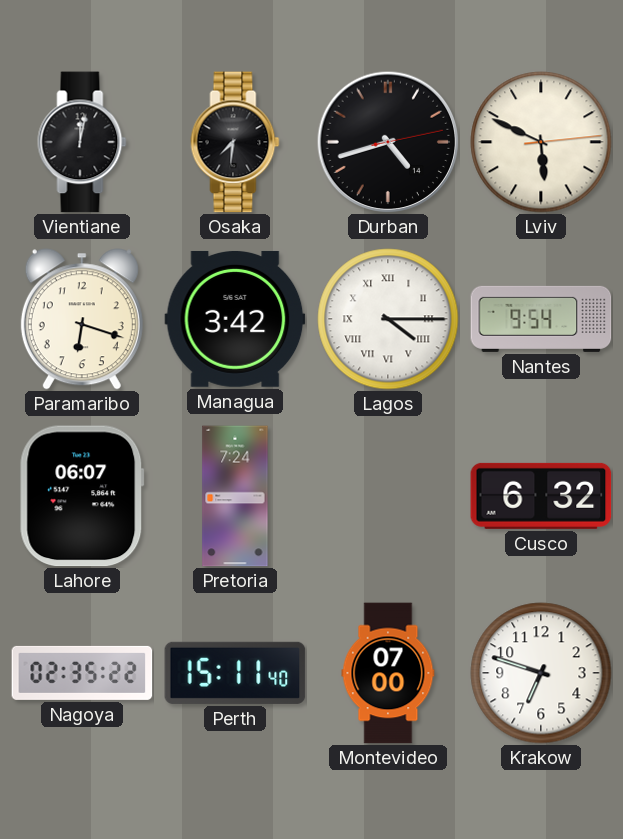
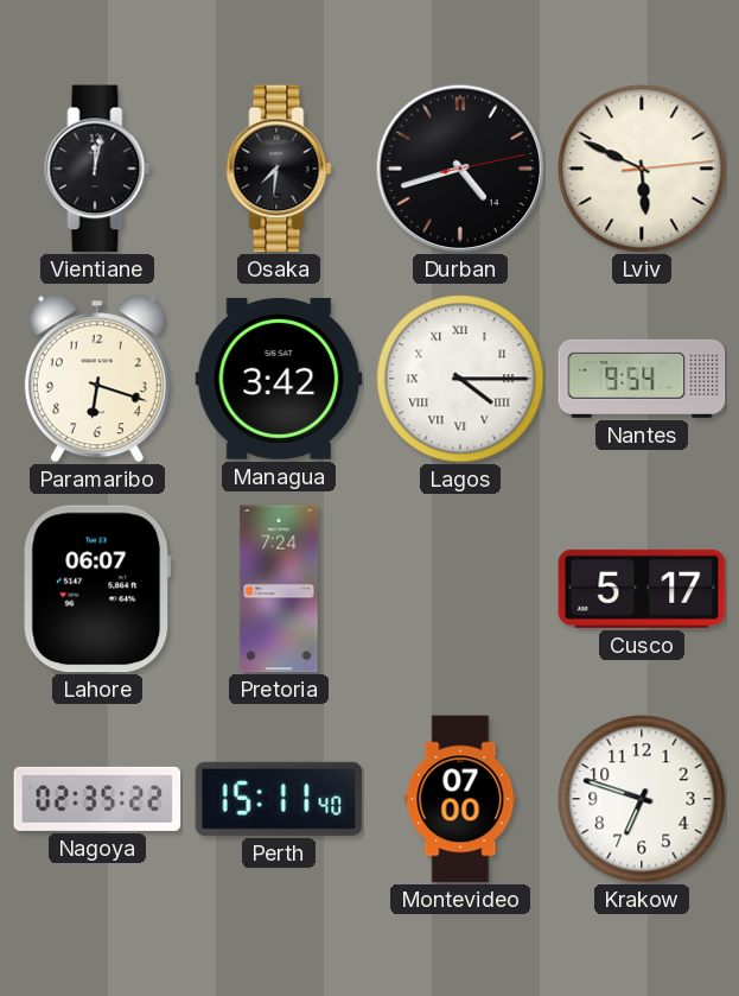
Cusco: 6:32 -> 5:17 (642, 589)
